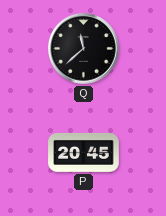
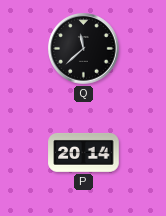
P: 20:45 -> 20:14 (84, 152)
